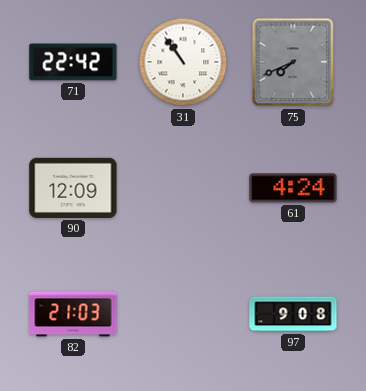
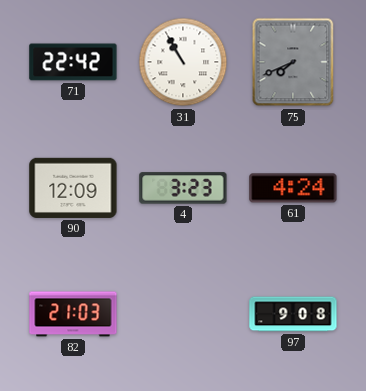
31: 10:54 -> 10:55 (183, 62)
4: none -> 3:23 (183, 188)
